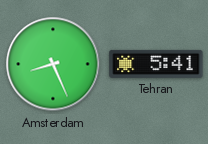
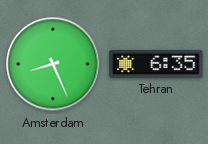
Tehran: 5:41 -> 6:35 (156, 64)
